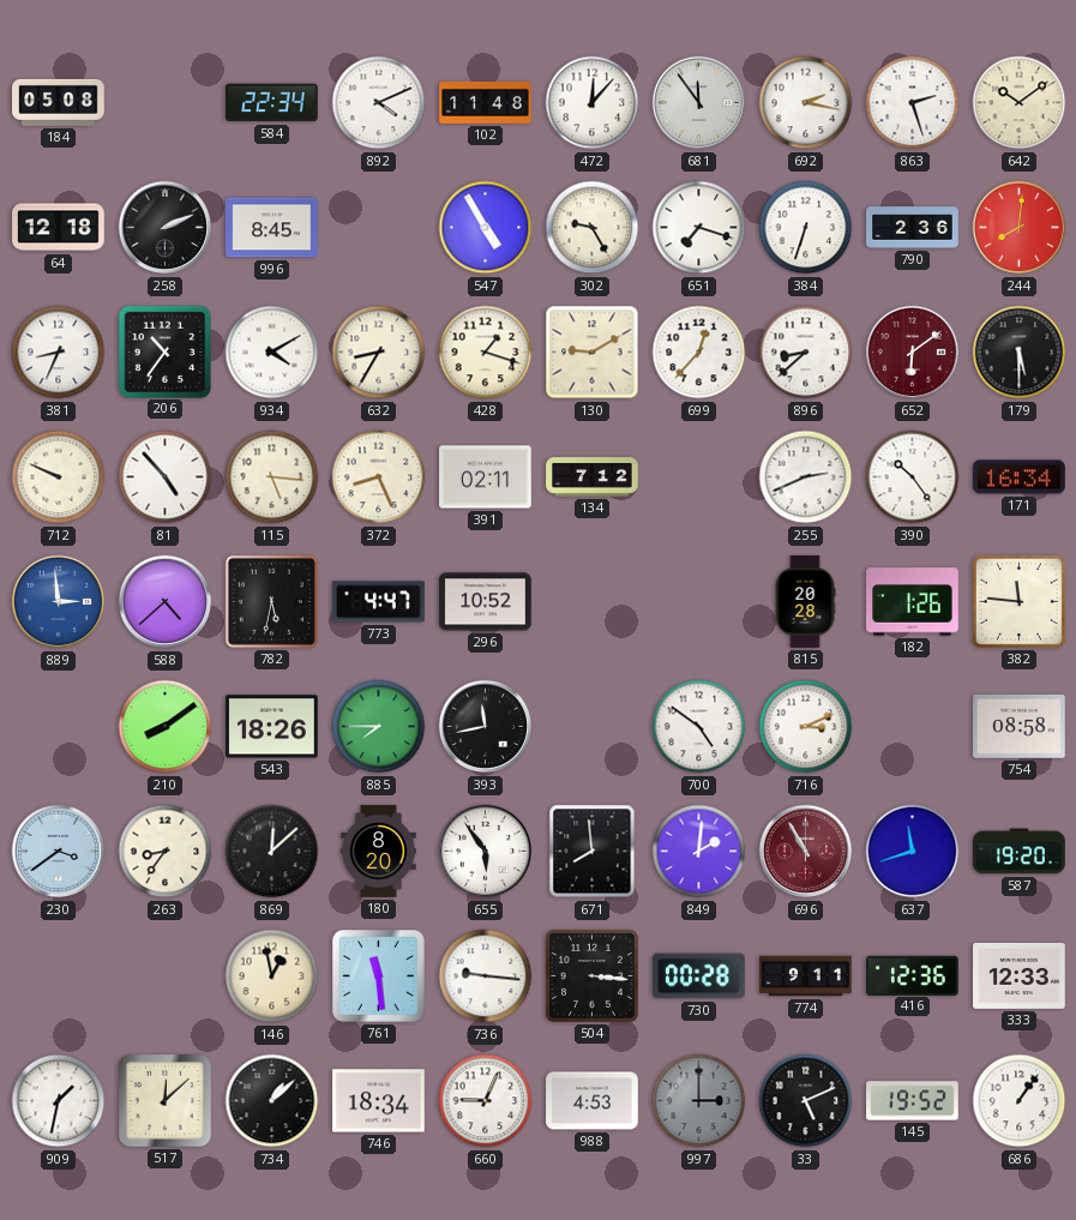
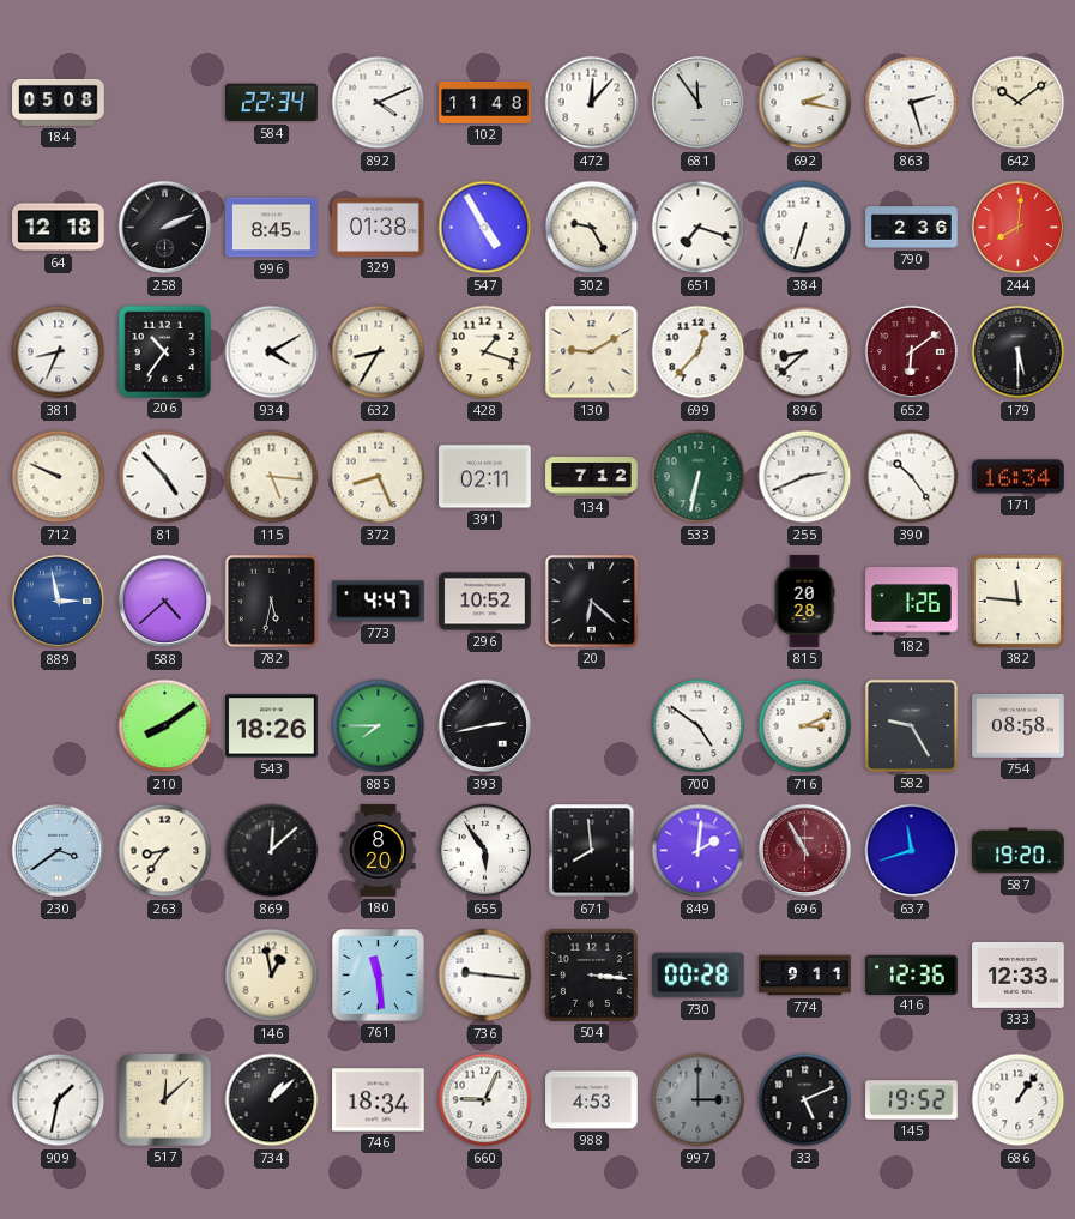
329: none -> 01:38 (379, 227)
533: none -> 6:32 (699, 477)
889: 2:59 -> 2:58 (59, 602)
20: none -> 6:22 (591, 601)
393: 11:43 -> 2:43 (485, 726)
582: none -> 9:25 (911, 725)
